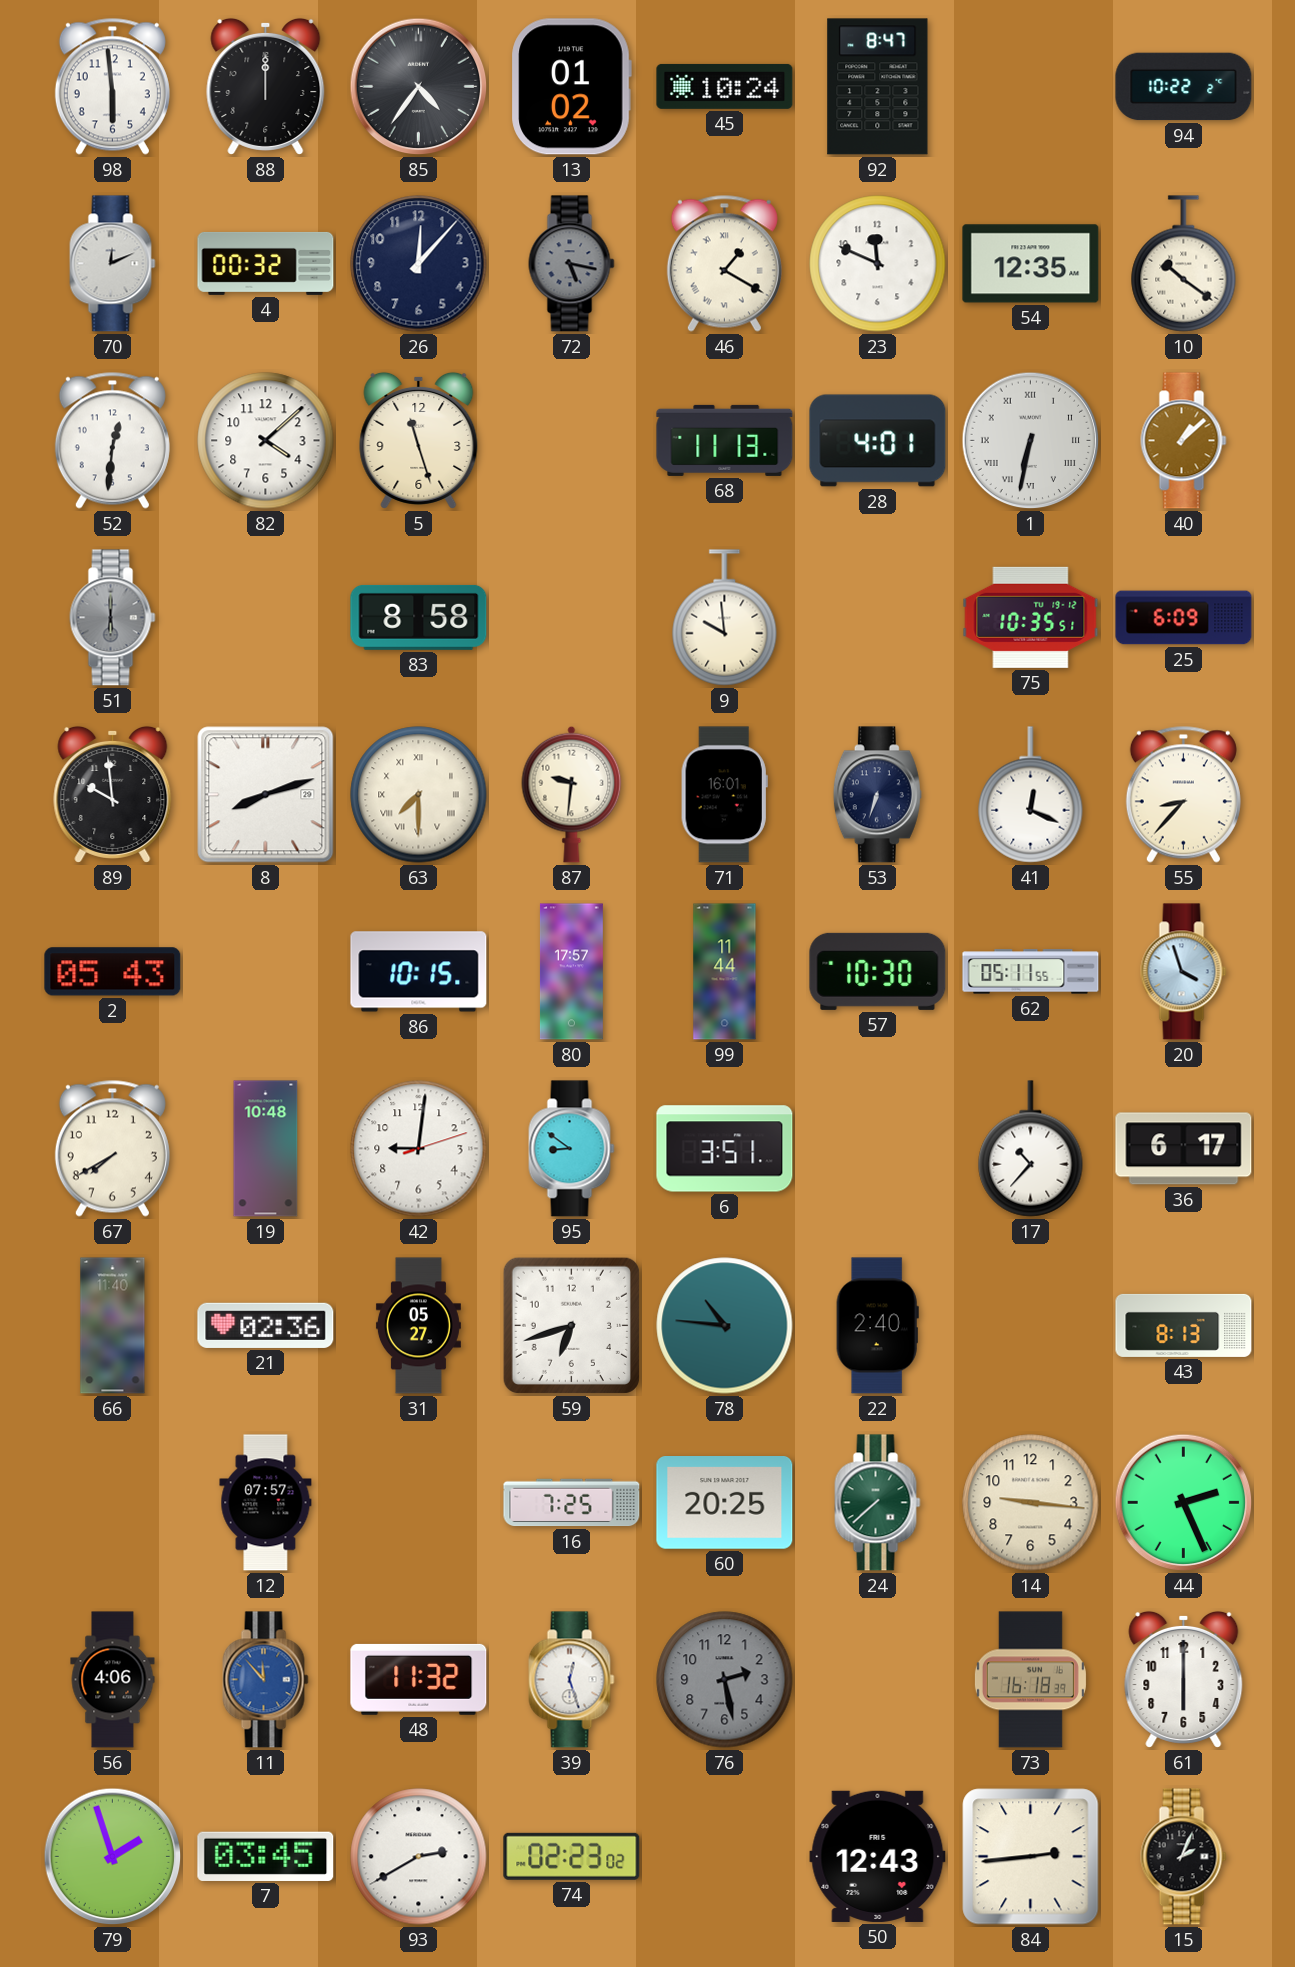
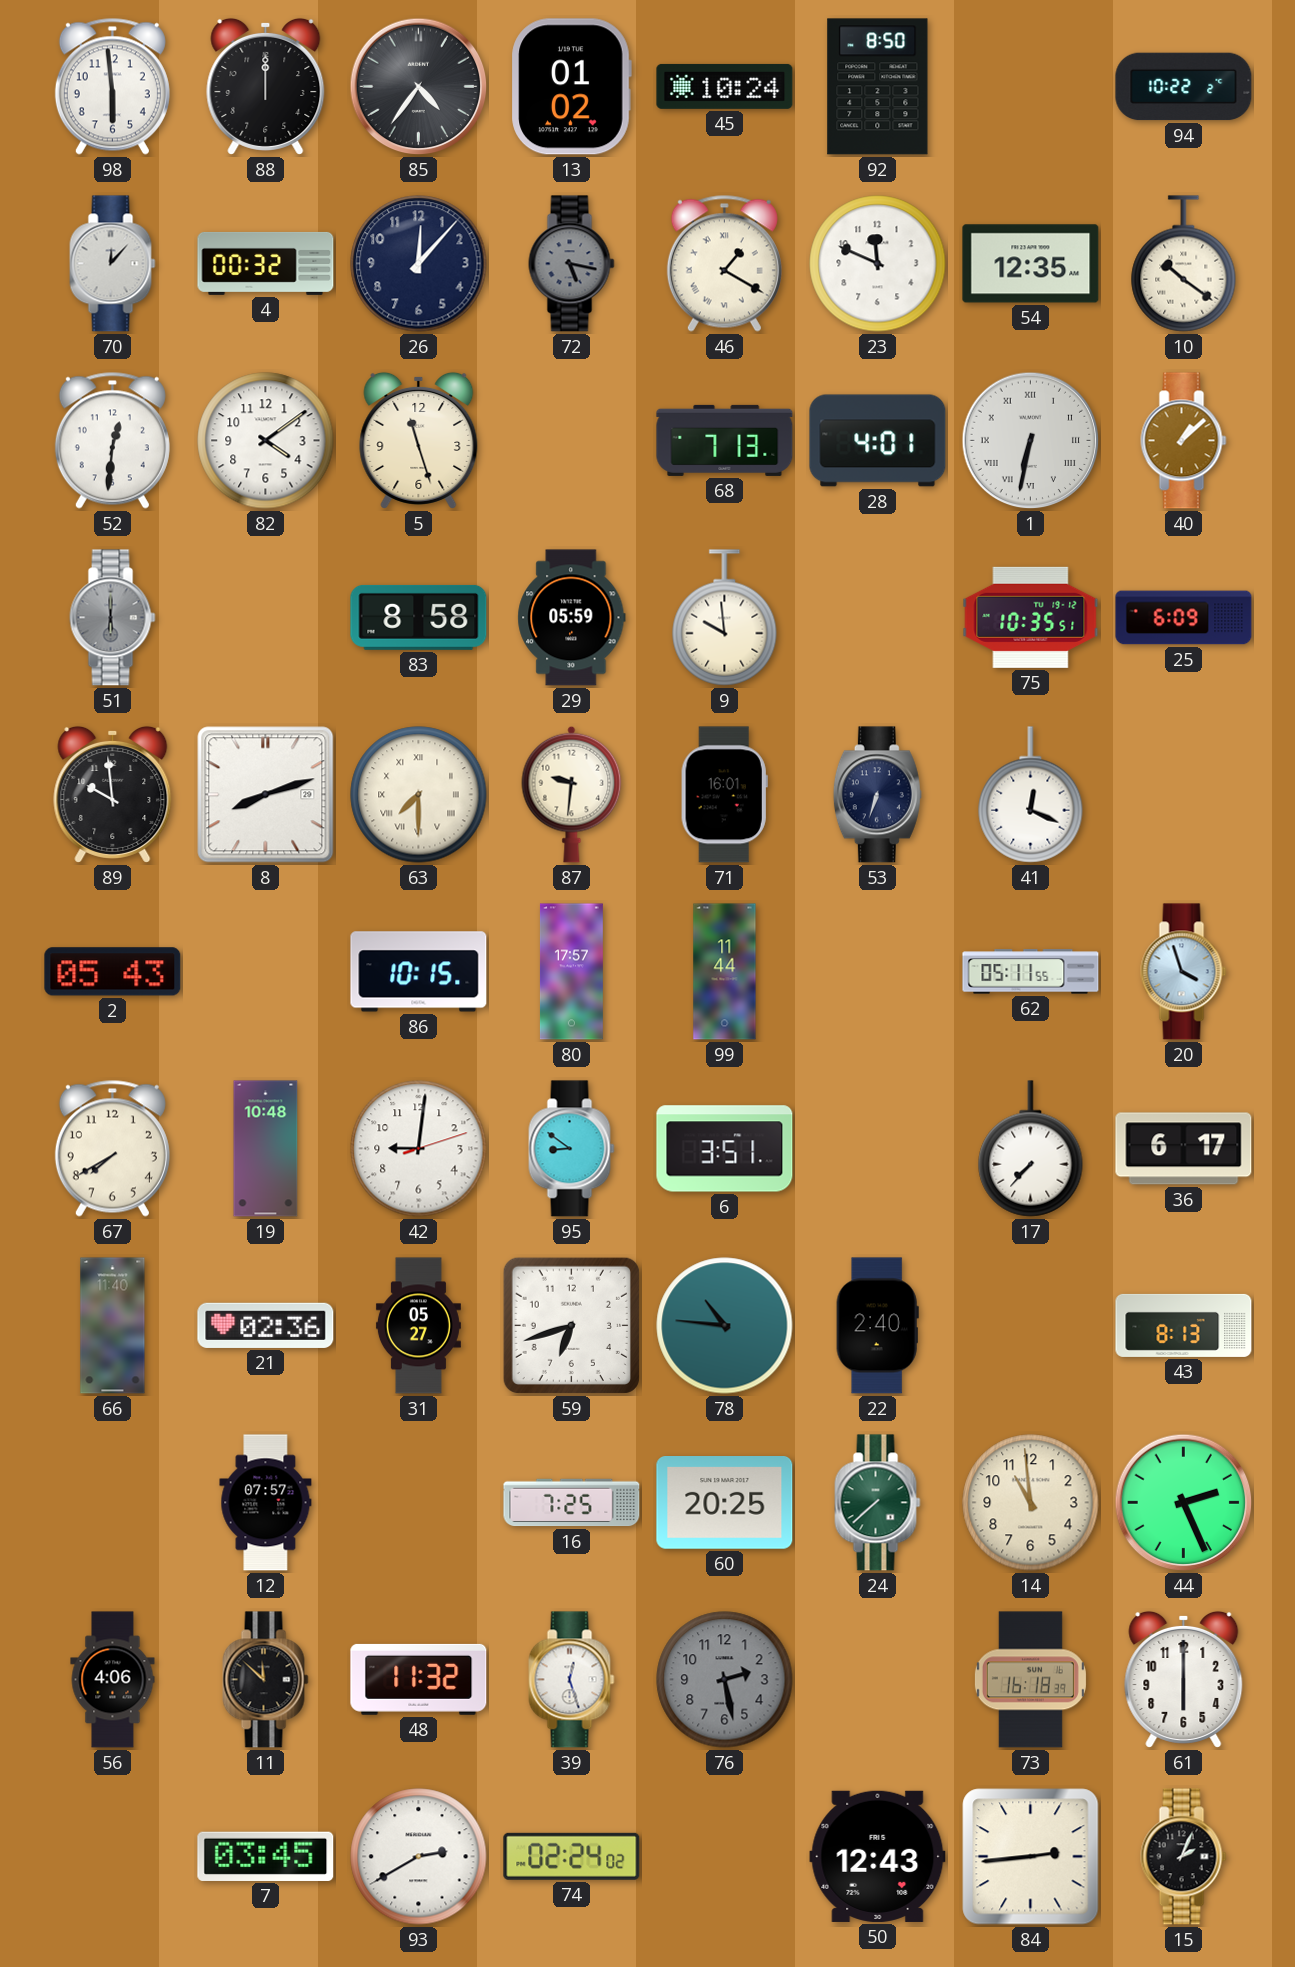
92: 8:47 -> 8:50 (878, 87)
70: 12:11 -> 12:07 (113, 264)
82: 4:08 -> 4:09 (266, 441)
68: 11:13 -> 7:13 (725, 440)
29: none -> 05:59 (572, 618)
55: 8:37 -> none (1183, 794)
57: 10:30 -> none (878, 971)
17: 10:37 -> 7:37 (1031, 1149)
14: 9:16 -> 10:59 (1031, 1503)
11: 11:53 -> 11:52 (266, 1680)
11 dial: blue -> black (266, 1680)
79: 1:57 -> none (113, 1857)
74: 02:23 -> 02:24 (572, 1856)
